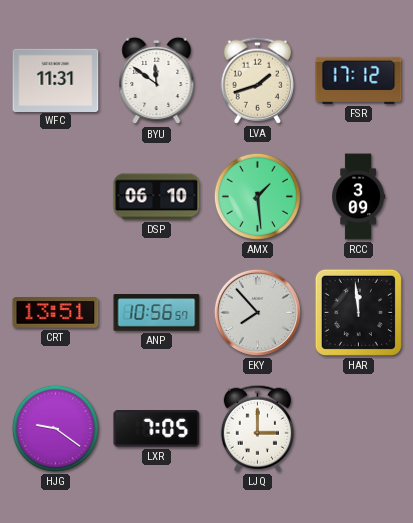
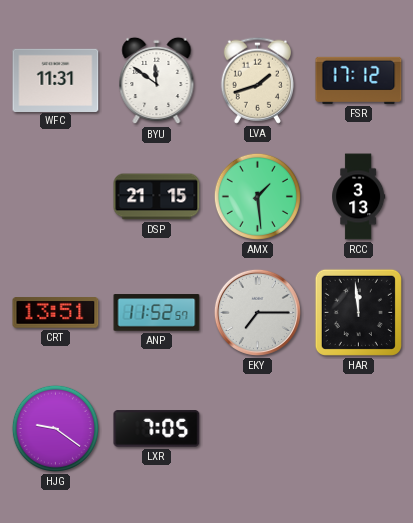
DSP: 06:10 -> 21:15 (157, 197)
RCC: 3:09 -> 3:13 (359, 197)
ANP: 10:56 -> 11:52 (157, 313)
EKY: 7:53 -> 7:15 (257, 312)
LJQ: 3:00 -> none (257, 428)
